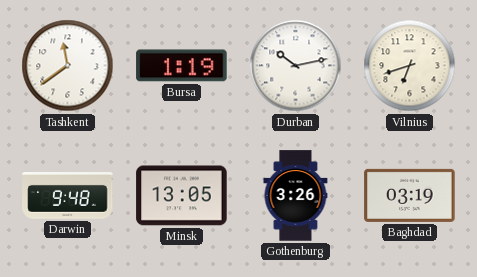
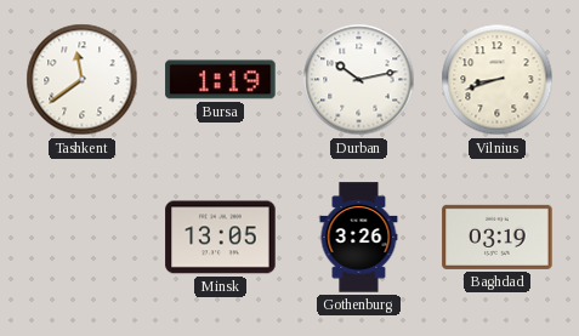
Vilnius: 6:42 -> 8:42 (498, 80)
Darwin: 9:48 -> none (68, 196)
